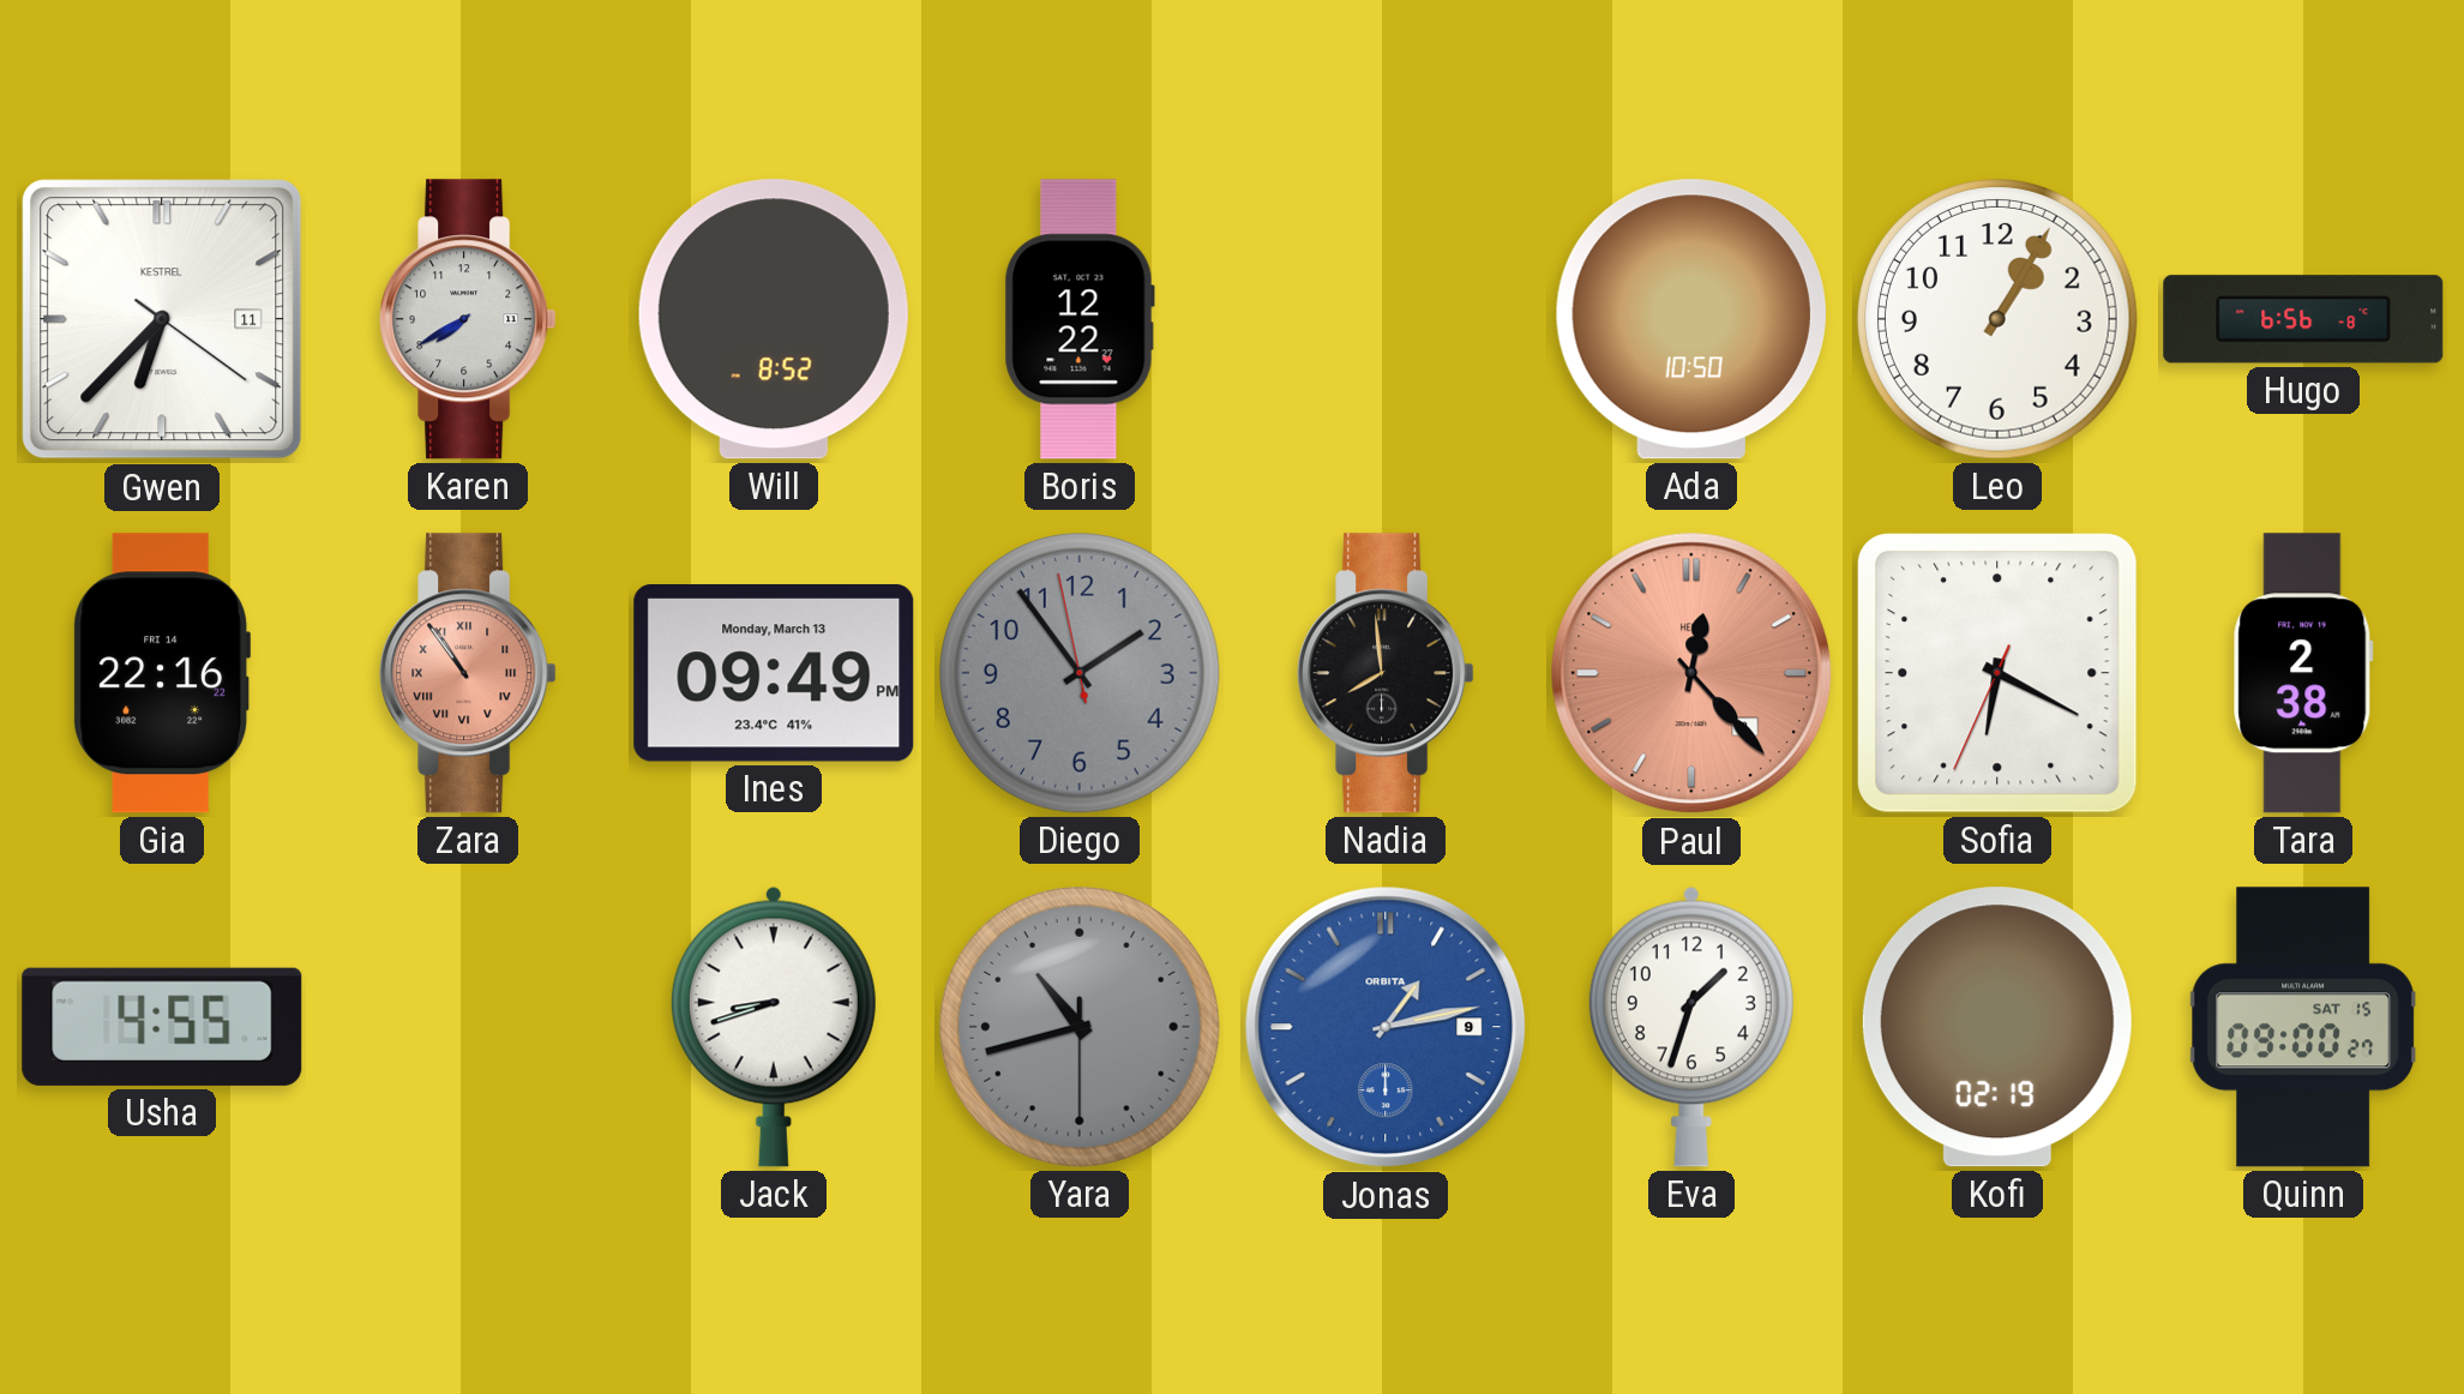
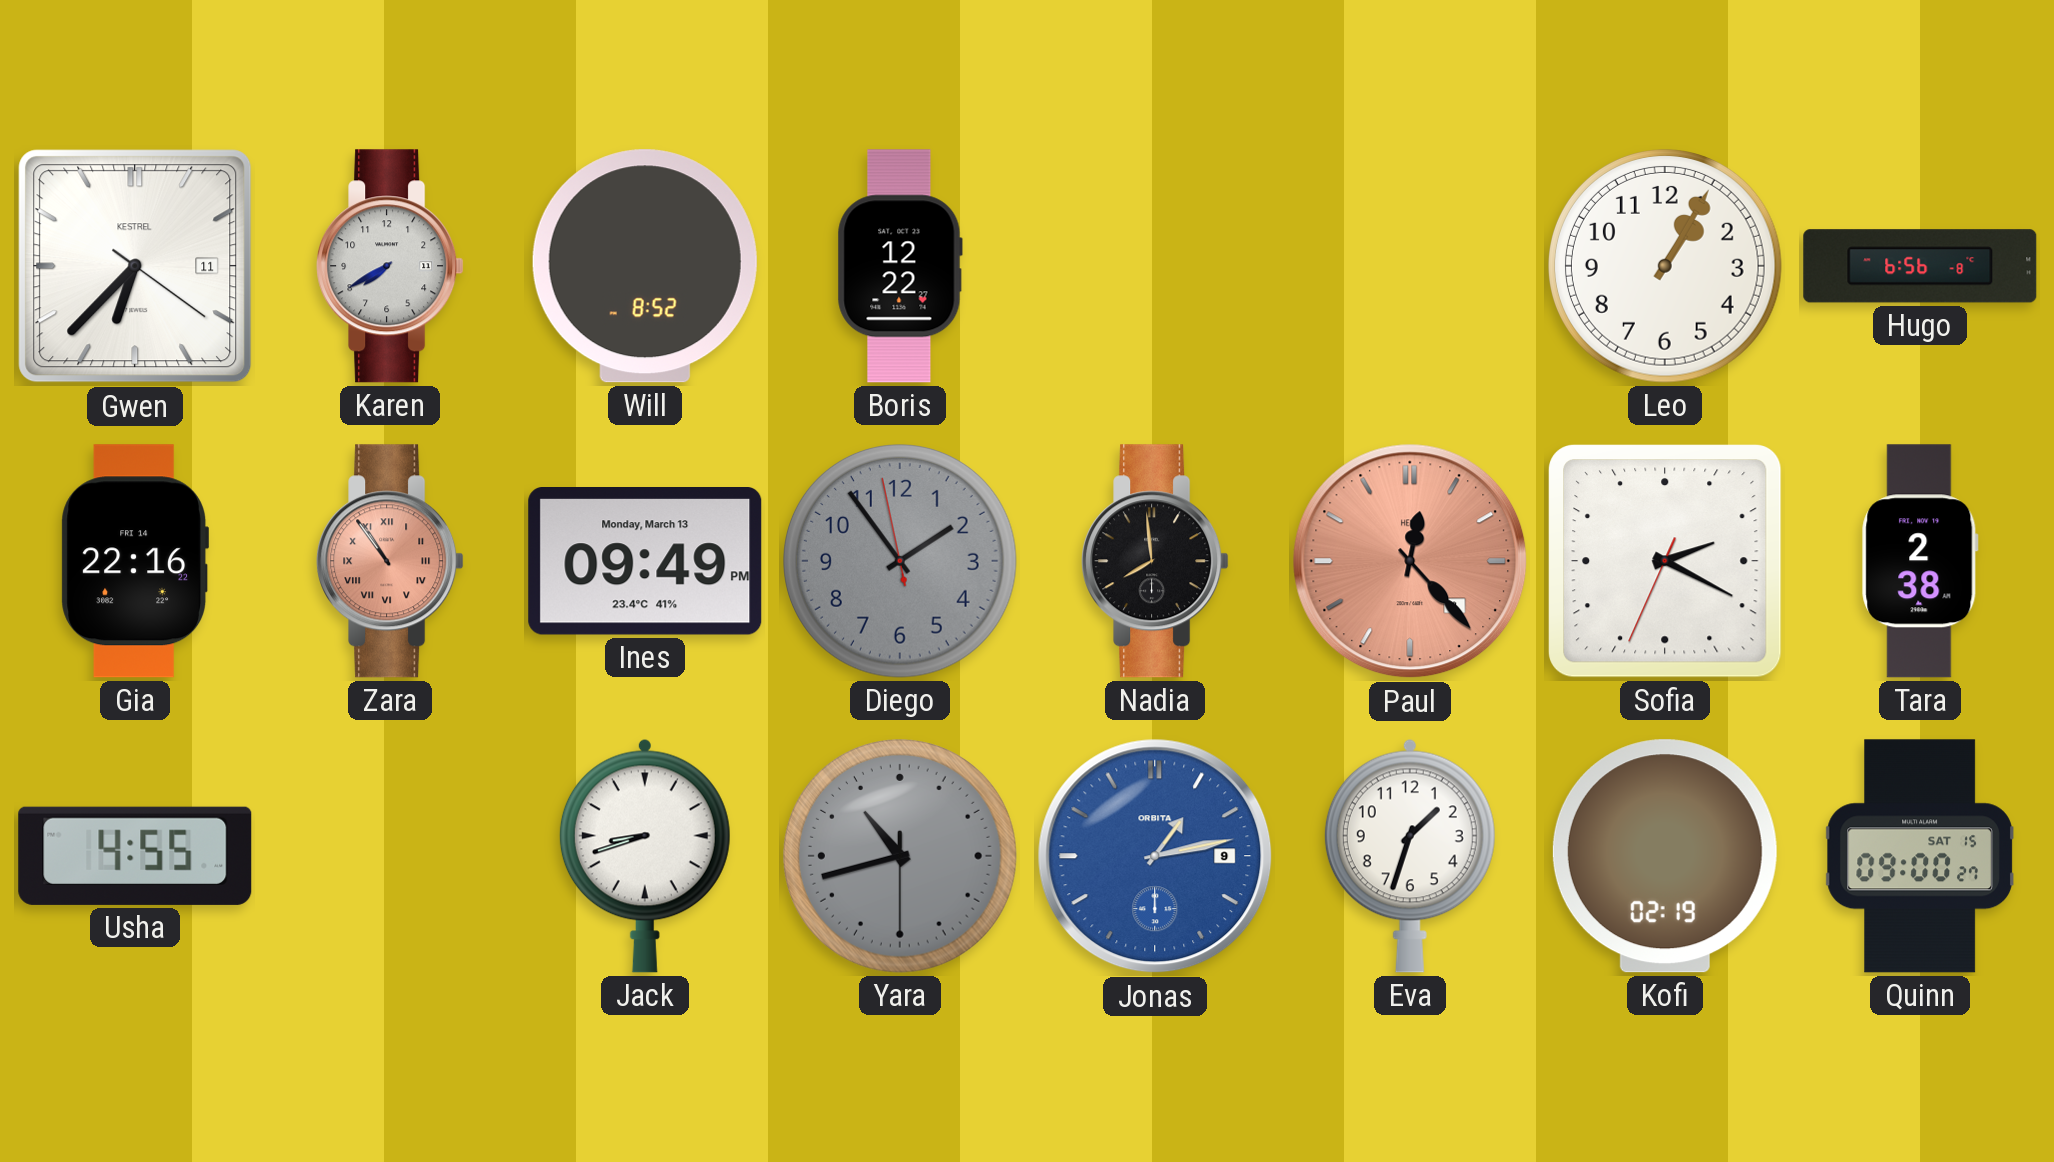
Ada: 10:50 -> none (1691, 319)
Sofia: 6:19 -> 2:19 (1665, 561)
